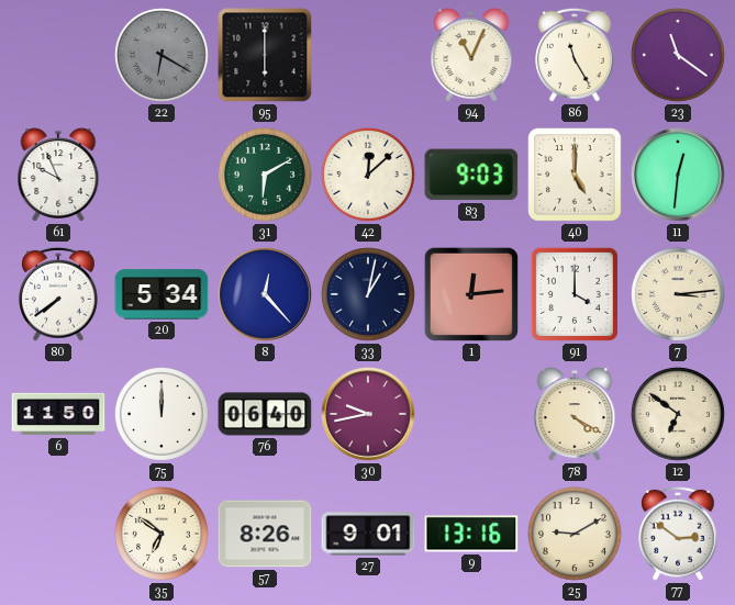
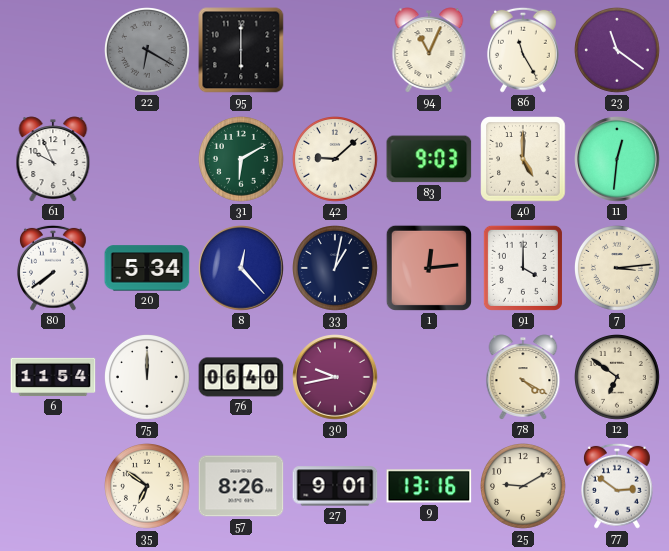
42: 12:08 -> 9:08 (336, 160)
6: 11:50 -> 11:54 (53, 377)
